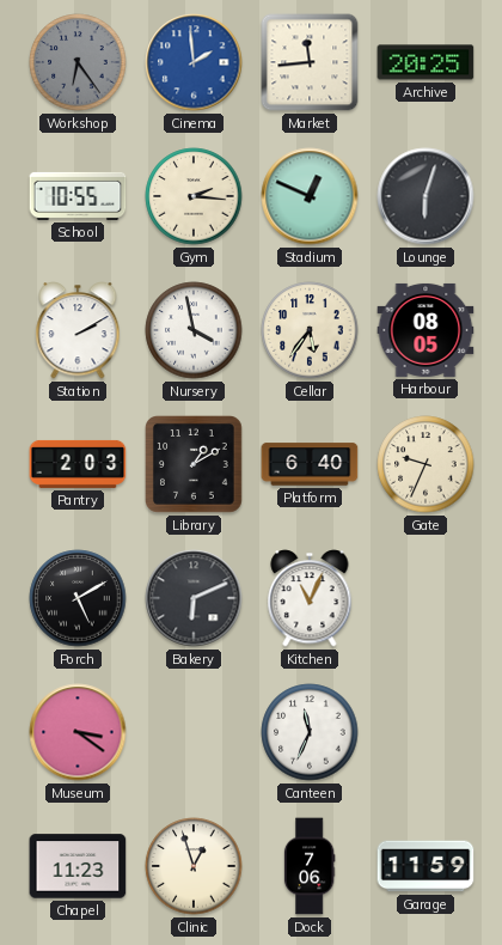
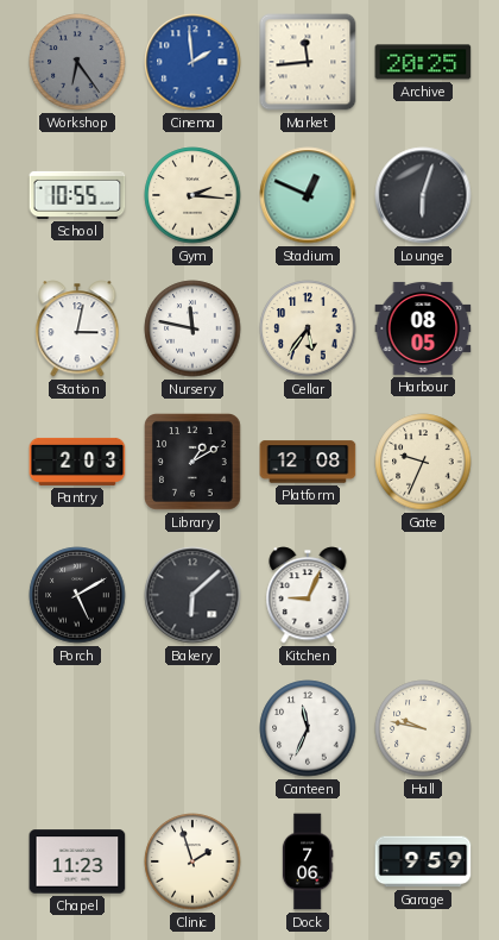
Station: 2:10 -> 3:02 (77, 328)
Nursery: 3:58 -> 11:47 (192, 328)
Platform: 6:40 -> 12:08 (308, 462)
Bakery: 6:11 -> 6:08 (192, 595)
Kitchen: 11:04 -> 9:04 (308, 595)
Museum: 3:21 -> none (78, 732)
Hall: none -> 9:47 (423, 728)
Clinic: 12:57 -> 1:57 (192, 861)
Garage: 11:59 -> 9:59 (423, 861)
